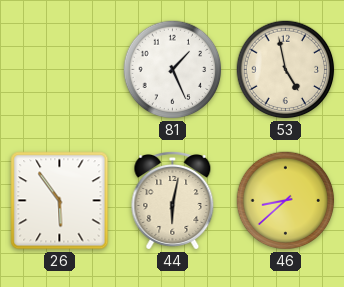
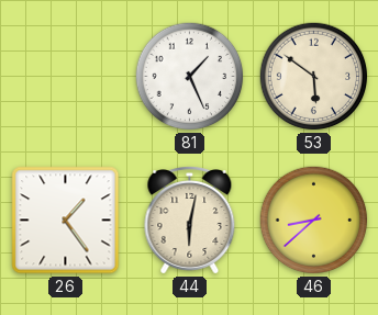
53: 4:58 -> 5:51 (314, 77)
26: 5:54 -> 1:24 (66, 221)
